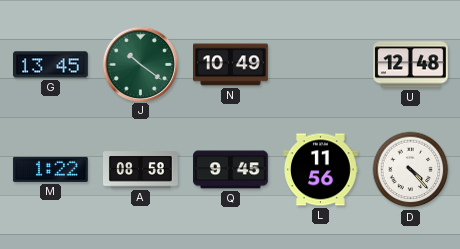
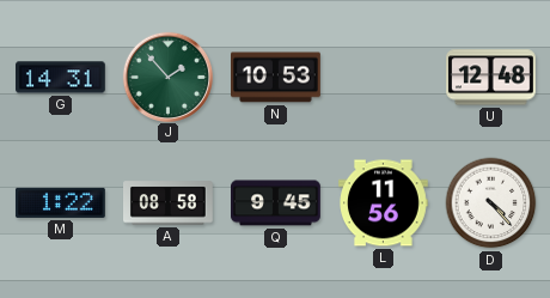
G: 13:45 -> 14:31 (61, 78)
J: 10:21 -> 1:53 (167, 77)
N: 10:49 -> 10:53 (276, 78)
